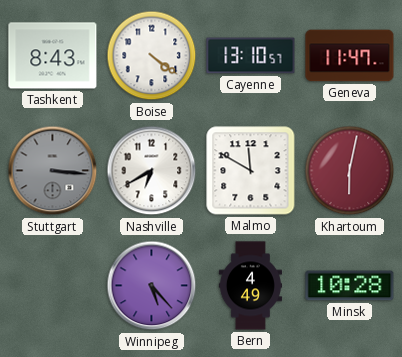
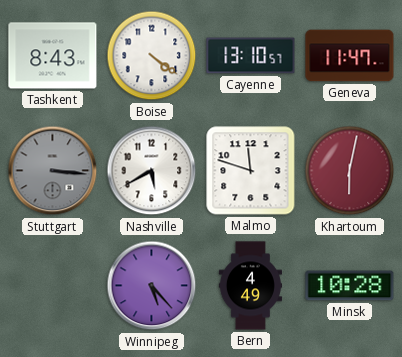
Nashville: 6:40 -> 5:40 (152, 171)
Malmo: 11:50 -> 11:48 (251, 171)
